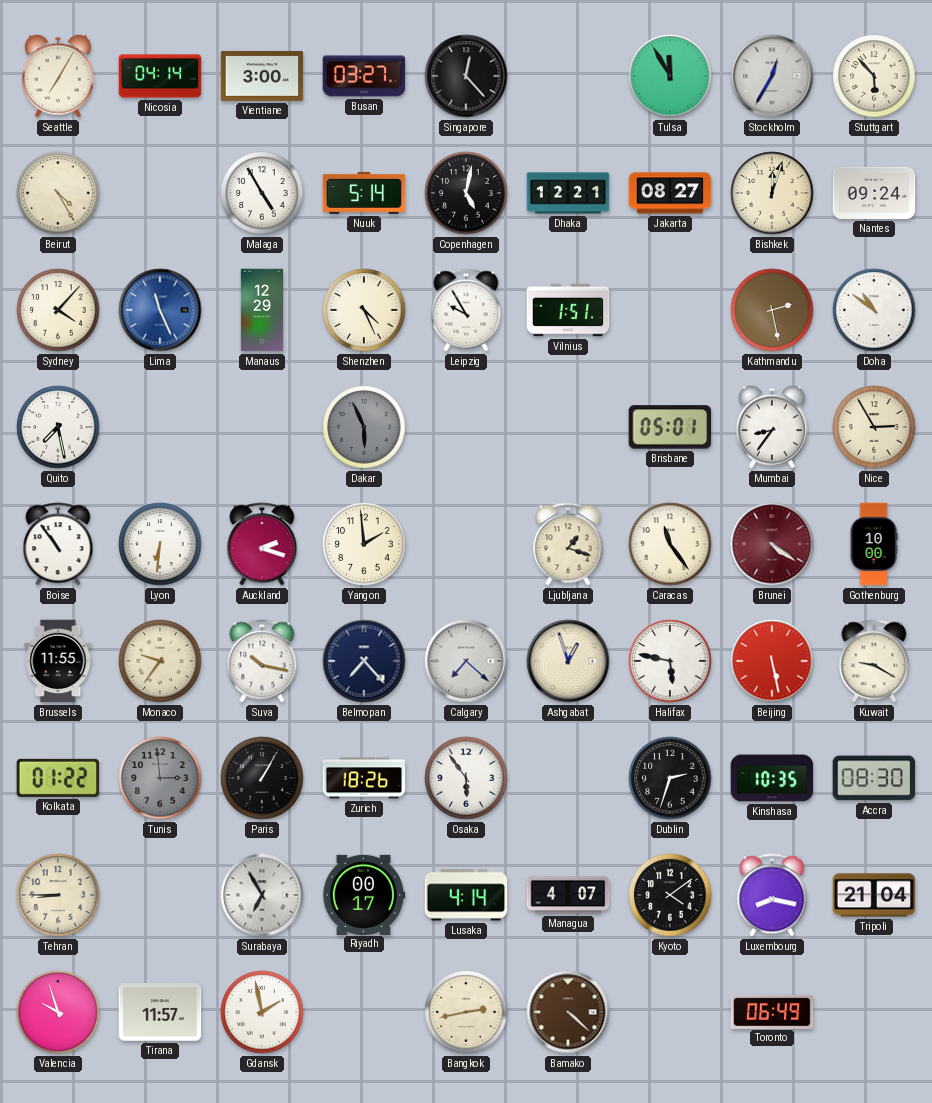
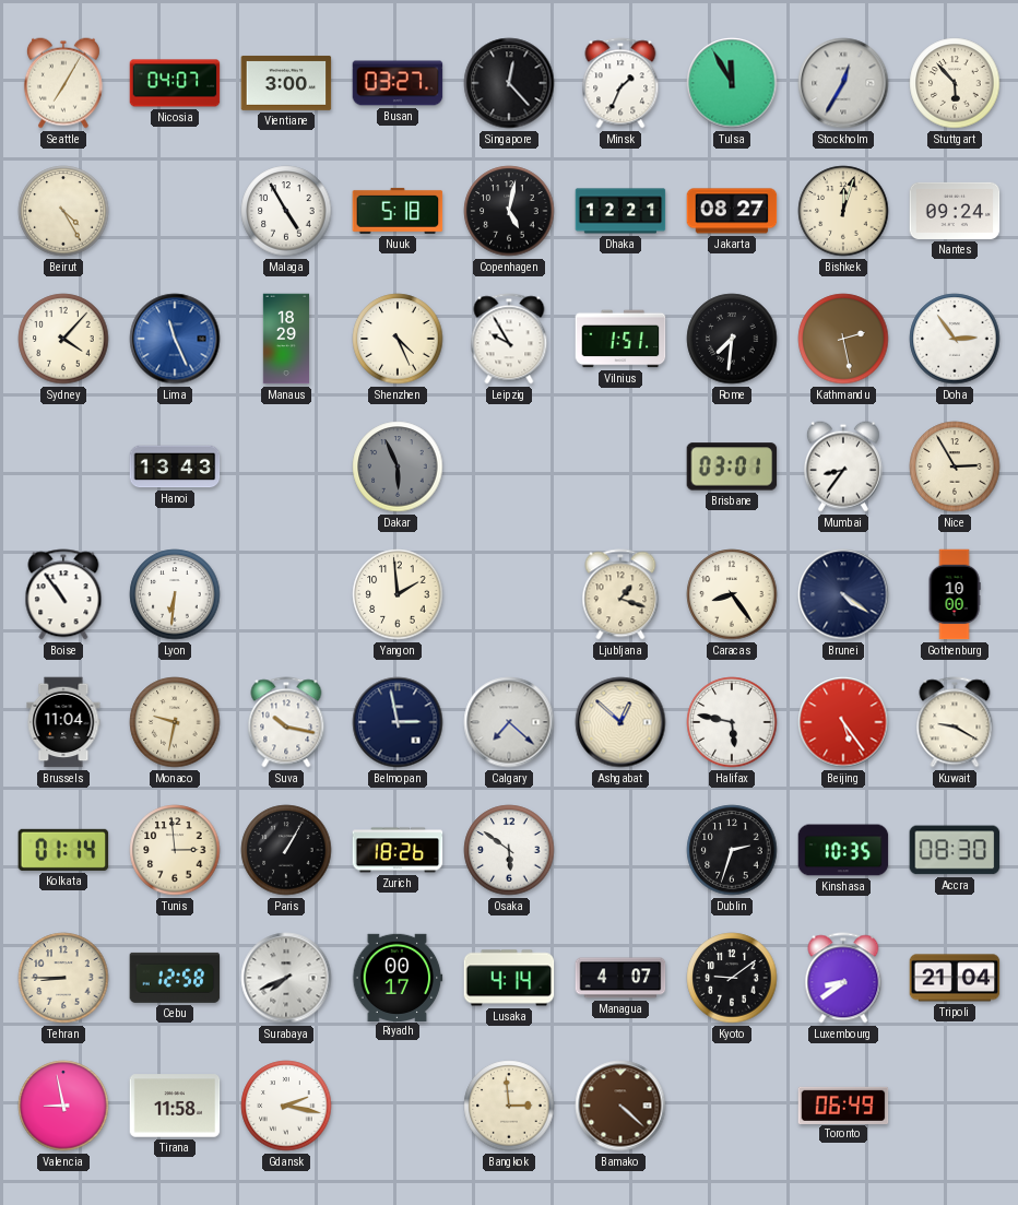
Nicosia: 04:14 -> 04:07 (175, 83)
Minsk: none -> 1:34 (620, 83)
Nuuk: 5:14 -> 5:18 (398, 211)
Manaus: 12:29 -> 18:29 (286, 339)
Rome: none -> 7:31 (732, 339)
Doha: 10:51 -> 2:54 (955, 339)
Quito: 7:28 -> none (58, 427)
Hanoi: none -> 13:43 (175, 466)
Brisbane: 05:01 -> 03:01 (732, 466)
Auckland: 2:18 -> none (262, 544)
Caracas: 11:24 -> 8:24 (732, 594)
Brunei dial: burgundy -> navy (843, 594)
Brussels: 11:55 -> 11:04 (63, 722)
Monaco: 9:36 -> 9:32 (175, 722)
Belmopan: 7:23 -> 2:58 (398, 722)
Ashgabat: 12:57 -> 12:52 (620, 722)
Beijing: 5:28 -> 5:24 (843, 722)
Kolkata: 01:22 -> 01:14 (63, 850)
Tunis dial: grey -> cream (175, 850)
Osaka: 5:54 -> 5:51 (509, 850)
Cebu: none -> 12:58 (175, 978)
Surabaya: 6:55 -> 7:41 (286, 978)
Kyoto: 4:09 -> 9:09 (732, 978)
Luxembourg: 8:17 -> 8:39 (843, 978)
Valencia: 9:57 -> 8:58 (63, 1106)
Tirana: 11:57 -> 11:58 (175, 1106)
Gdansk: 1:58 -> 2:17 (286, 1106)
Bangkok: 2:43 -> 2:59 (509, 1106)
